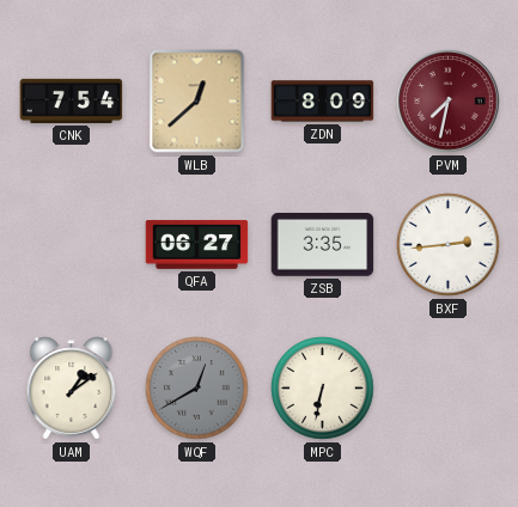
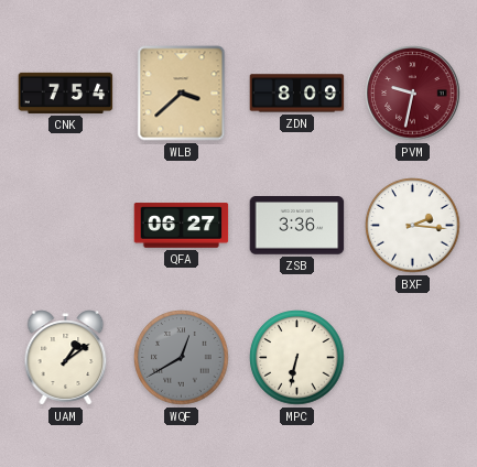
WLB: 12:38 -> 3:38 (182, 94)
PVM: 7:32 -> 9:32 (413, 94)
ZSB: 3:35 -> 3:36 (297, 226)
BXF: 2:44 -> 2:16 (413, 226)
